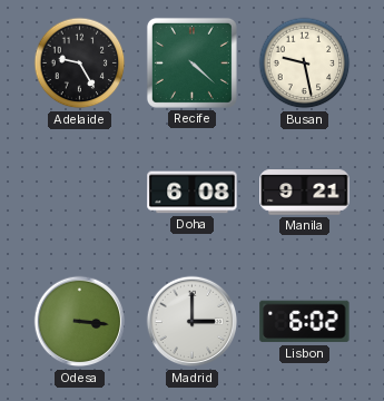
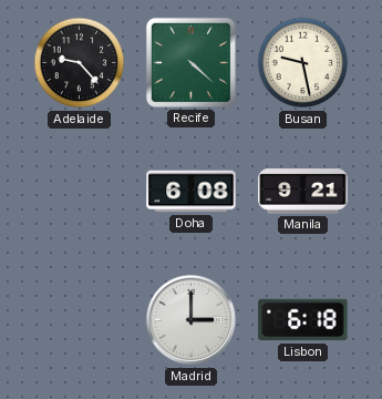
Adelaide: 9:25 -> 9:23 (80, 63)
Odesa: 3:16 -> none (80, 322)
Lisbon: 6:02 -> 6:18 (303, 320)
